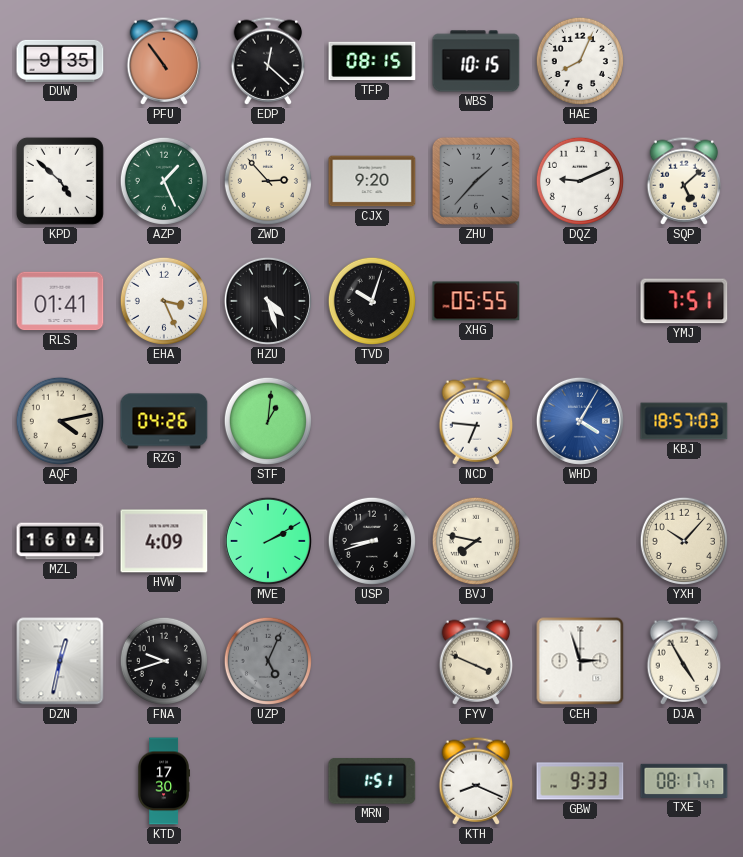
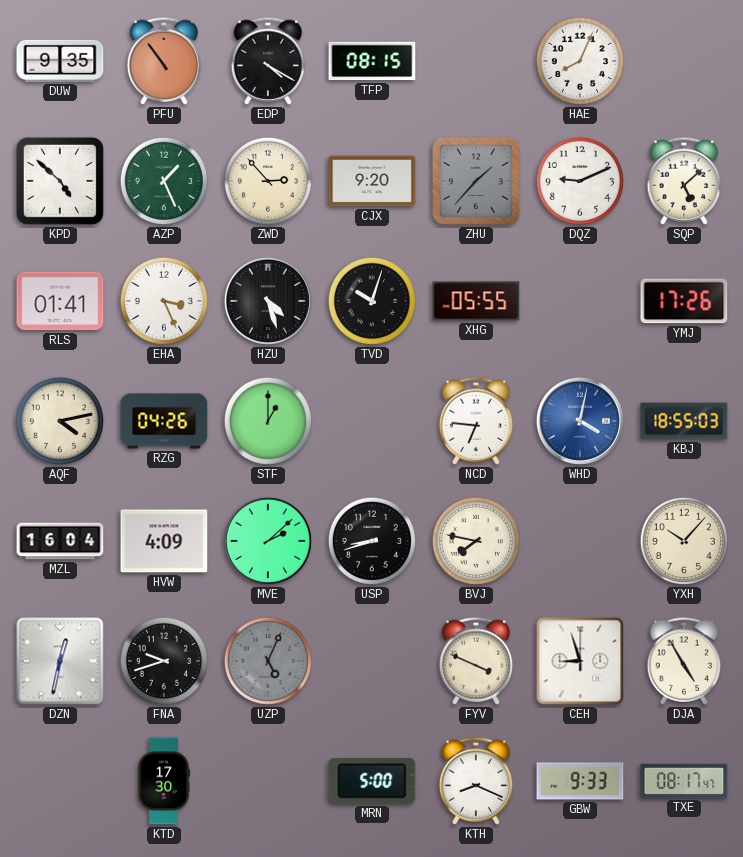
EDP: 12:22 -> 4:20 (268, 61)
WBS: 10:15 -> none (476, 61)
YMJ: 7:51 -> 17:26 (684, 301)
STF: 1:01 -> 1:00 (268, 421)
WHD: 4:05 -> 4:02 (580, 421)
KBJ: 18:57 -> 18:55 (684, 421)
MVE: 2:10 -> 2:08 (268, 541)
CEH: 2:57 -> 8:57 (580, 661)
MRN: 1:51 -> 5:00 (372, 781)
